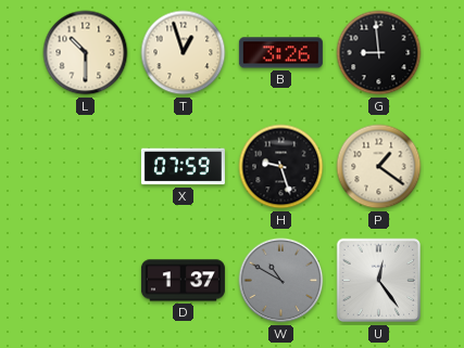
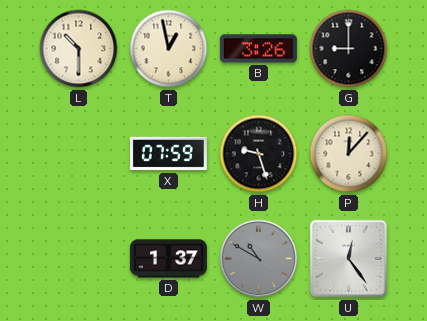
T: 12:57 -> 12:58 (169, 49)
G: 8:59 -> 9:00 (349, 49)
P: 1:21 -> 12:07 (349, 154)
